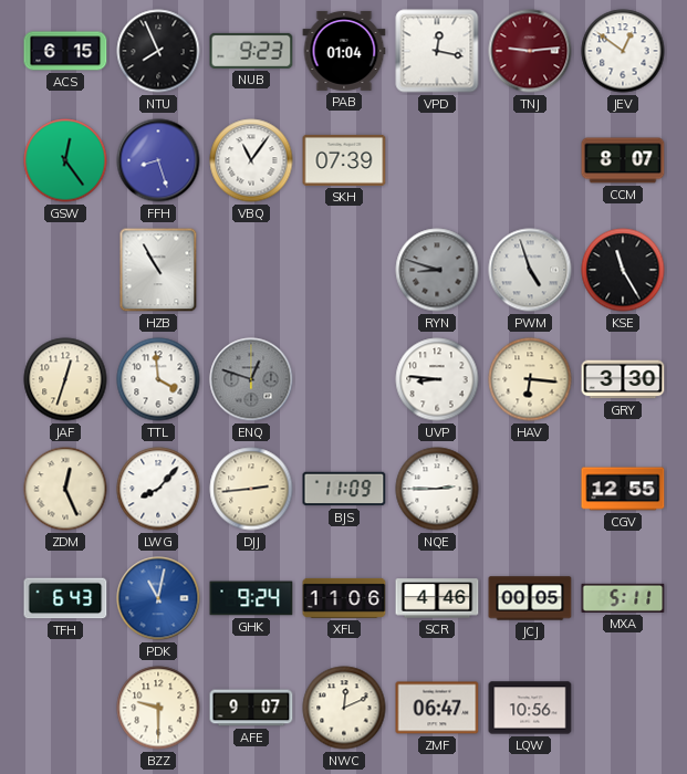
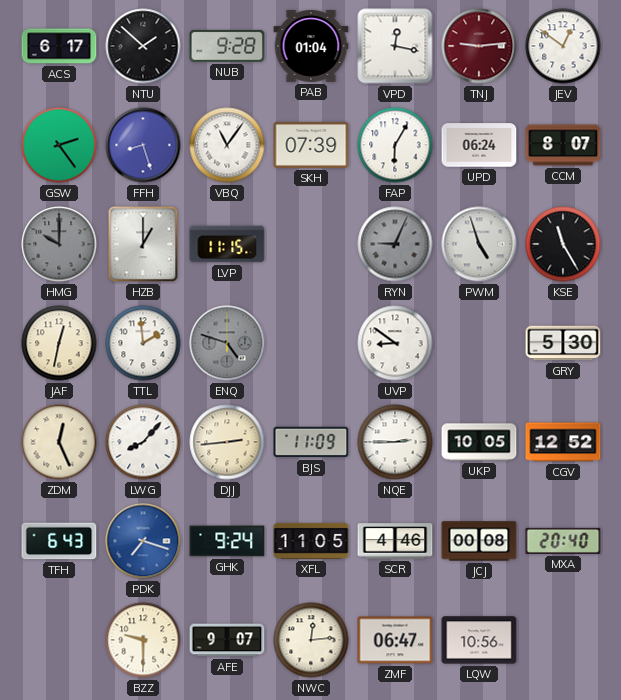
ACS: 6:15 -> 6:17 (59, 46)
NTU: 7:56 -> 1:52 (143, 46)
NUB: 9:23 -> 9:28 (227, 46)
GSW: 12:24 -> 2:24 (59, 145)
FAP: none -> 6:05 (395, 145)
UPD: none -> 06:24 (479, 145)
HMG: none -> 10:00 (59, 244)
HZB: 10:55 -> 1:00 (143, 244)
LVP: none -> 11:15 (227, 244)
RYN: 8:48 -> 9:04 (395, 244)
JAF: 12:33 -> 12:32 (59, 343)
TTL: 3:59 -> 1:59 (143, 343)
ENQ: 12:48 -> 4:48 (227, 343)
UVP: 8:46 -> 8:51 (395, 343)
HAV: 6:16 -> none (530, 379)
GRY: 3:30 -> 5:30 (563, 343)
UKP: none -> 10:05 (479, 442)
CGV: 12:55 -> 12:52 (563, 442)
PDK: 11:02 -> 7:18 (143, 541)
XFL: 11:06 -> 11:05 (311, 541)
JCJ: 00:05 -> 00:08 (479, 541)
MXA: 5:11 -> 20:40 (563, 541)
NWC: 12:11 -> 12:14 (311, 640)
